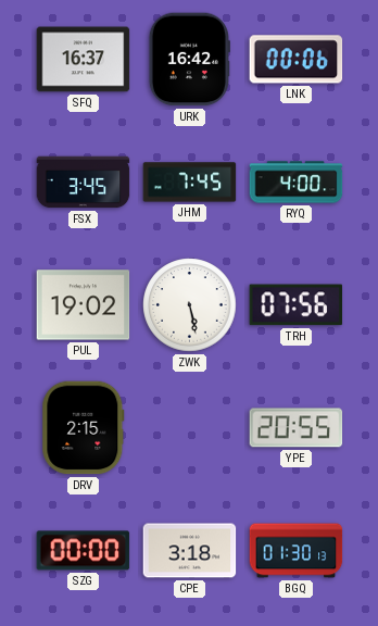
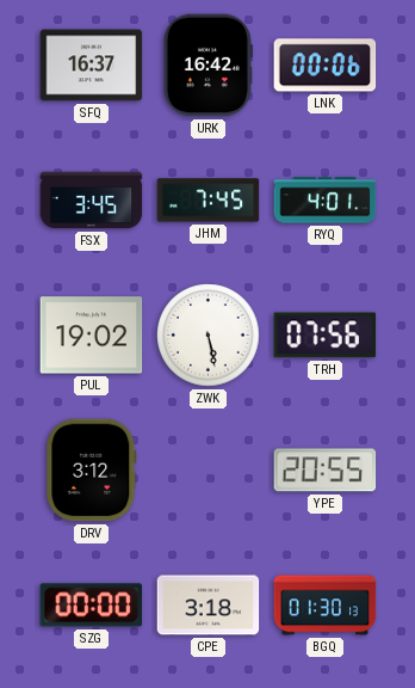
RYQ: 4:00 -> 4:01 (326, 201)
DRV: 2:15 -> 3:12 (92, 471)
